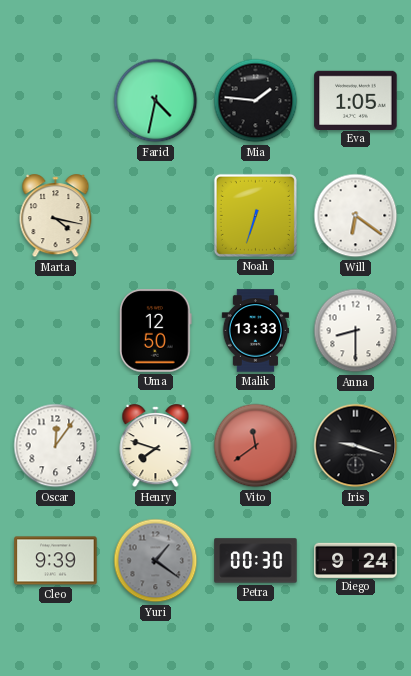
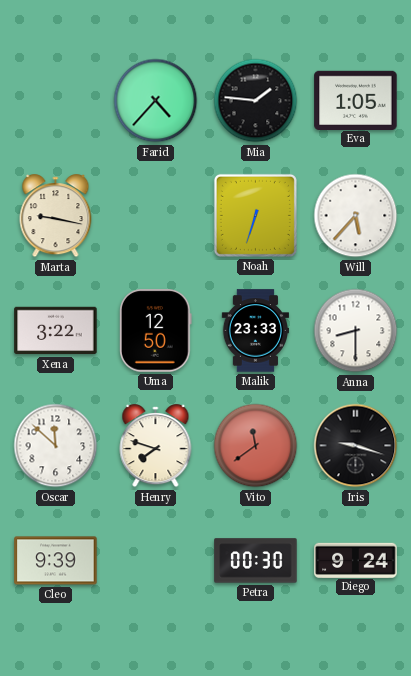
Farid: 4:32 -> 4:37 (156, 101)
Marta: 4:17 -> 9:17 (56, 216)
Will: 6:21 -> 5:37 (356, 216)
Xena: none -> 3:22 (56, 331)
Malik: 13:33 -> 23:33 (256, 331)
Oscar: 12:06 -> 11:52 (56, 446)
Yuri: 1:21 -> none (156, 561)
